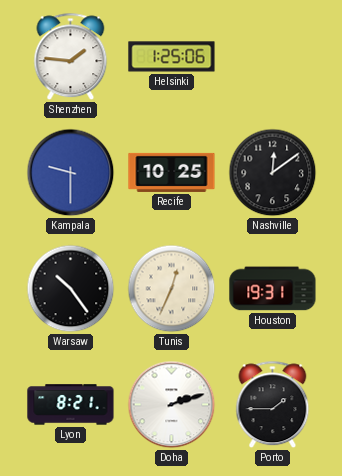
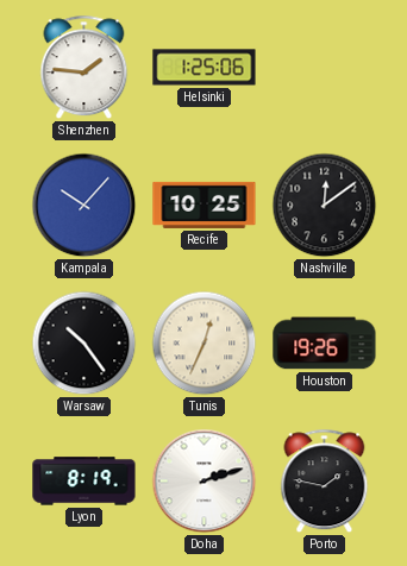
Kampala: 9:30 -> 10:07 (84, 206)
Houston: 19:31 -> 19:26 (325, 344)
Lyon: 8:21 -> 8:19 (84, 482)
Porto: 1:45 -> 1:47 (325, 482)
